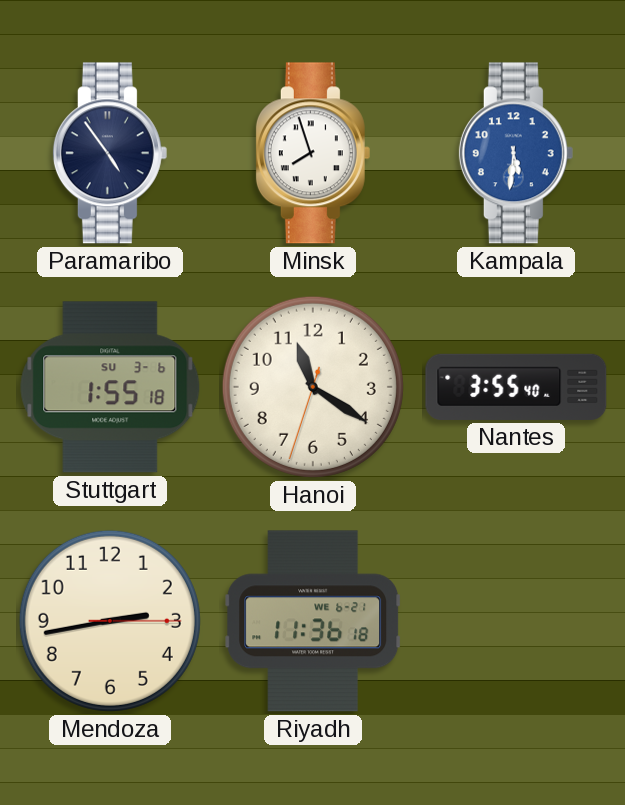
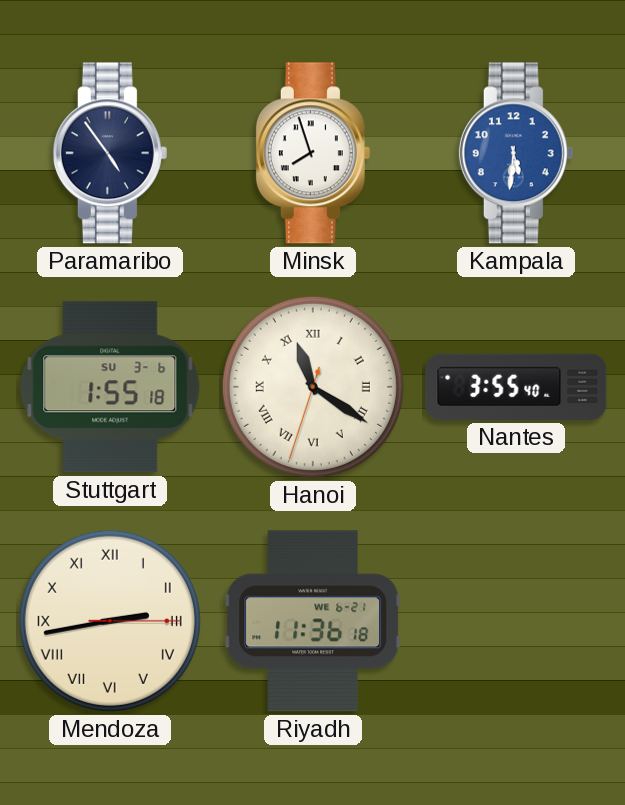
Hanoi numerals: Arabic -> Roman (313, 387)
Mendoza numerals: Arabic -> Roman (110, 621)
